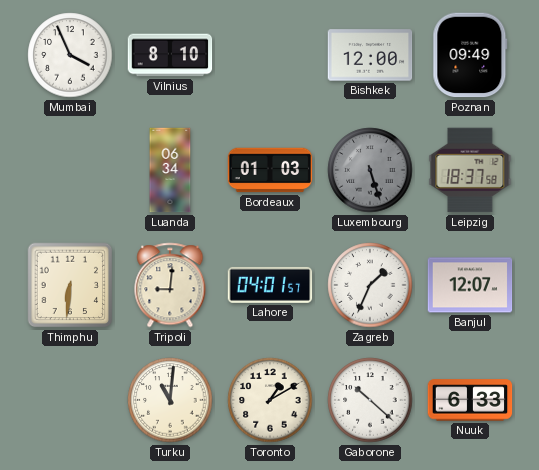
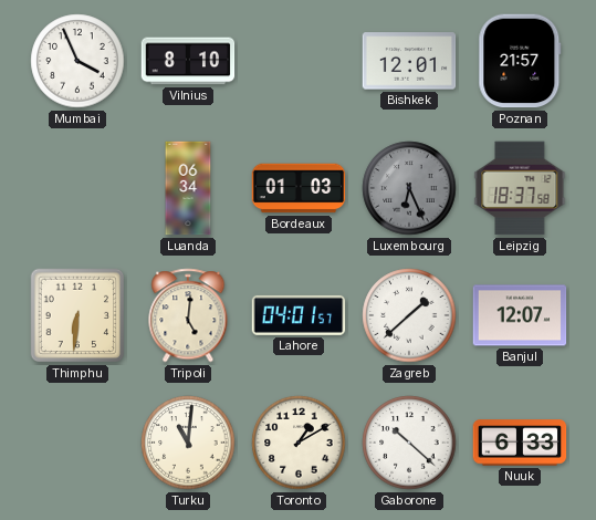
Bishkek: 12:00 -> 12:01 (409, 61)
Poznan: 09:49 -> 21:57 (520, 61)
Luxembourg: 5:27 -> 6:26 (409, 188)
Tripoli: 9:01 -> 5:01 (188, 315)
Zagreb: 1:34 -> 1:38 (409, 315)
